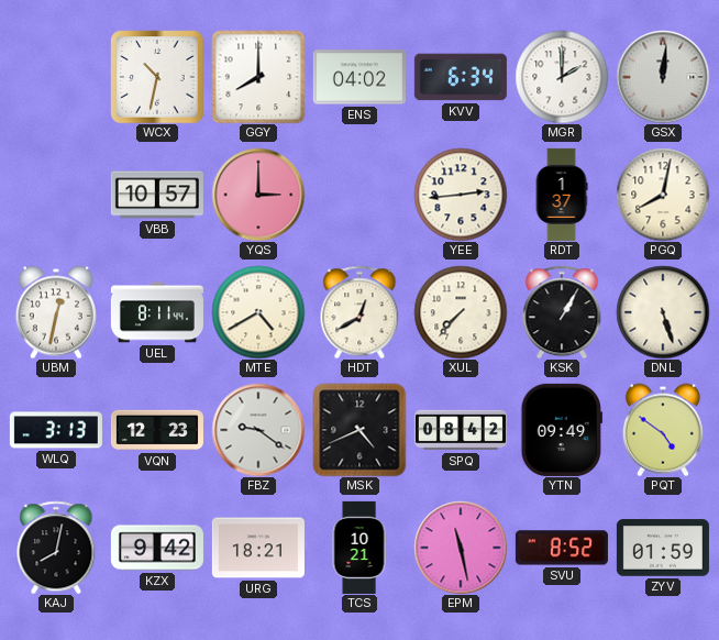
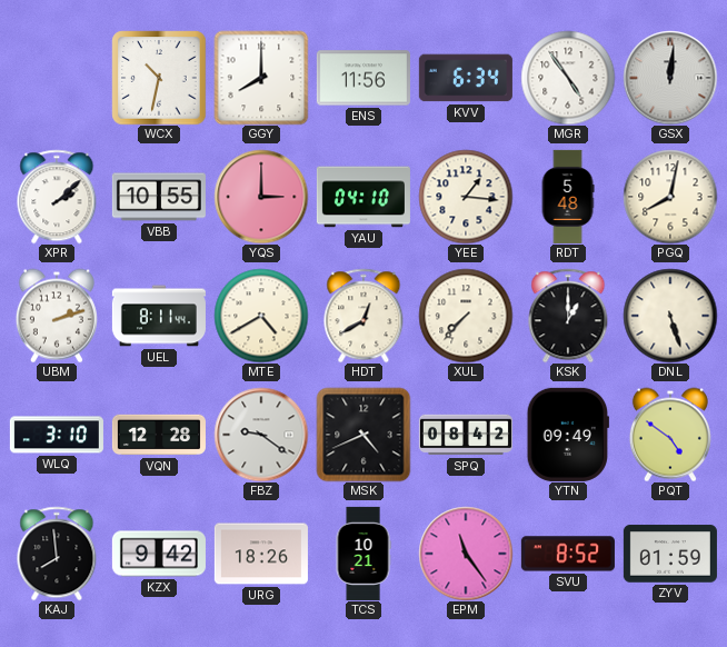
ENS: 04:02 -> 11:56 (363, 78)
MGR: 2:00 -> 4:54 (568, 78)
XPR: none -> 2:08 (57, 197)
VBB: 10:57 -> 10:55 (159, 197)
YAU: none -> 04:10 (363, 197)
YEE: 2:44 -> 1:16 (466, 197)
RDT: 1:37 -> 5:48 (568, 197)
UBM: 12:32 -> 2:12 (57, 316)
KSK: 1:05 -> 1:00 (568, 316)
WLQ: 3:13 -> 3:10 (57, 435)
VQN: 12:23 -> 12:28 (159, 435)
KAJ: 8:02 -> 7:59 (57, 554)
URG: 18:21 -> 18:26 (261, 554)
EPM: 11:28 -> 11:24 (466, 554)
